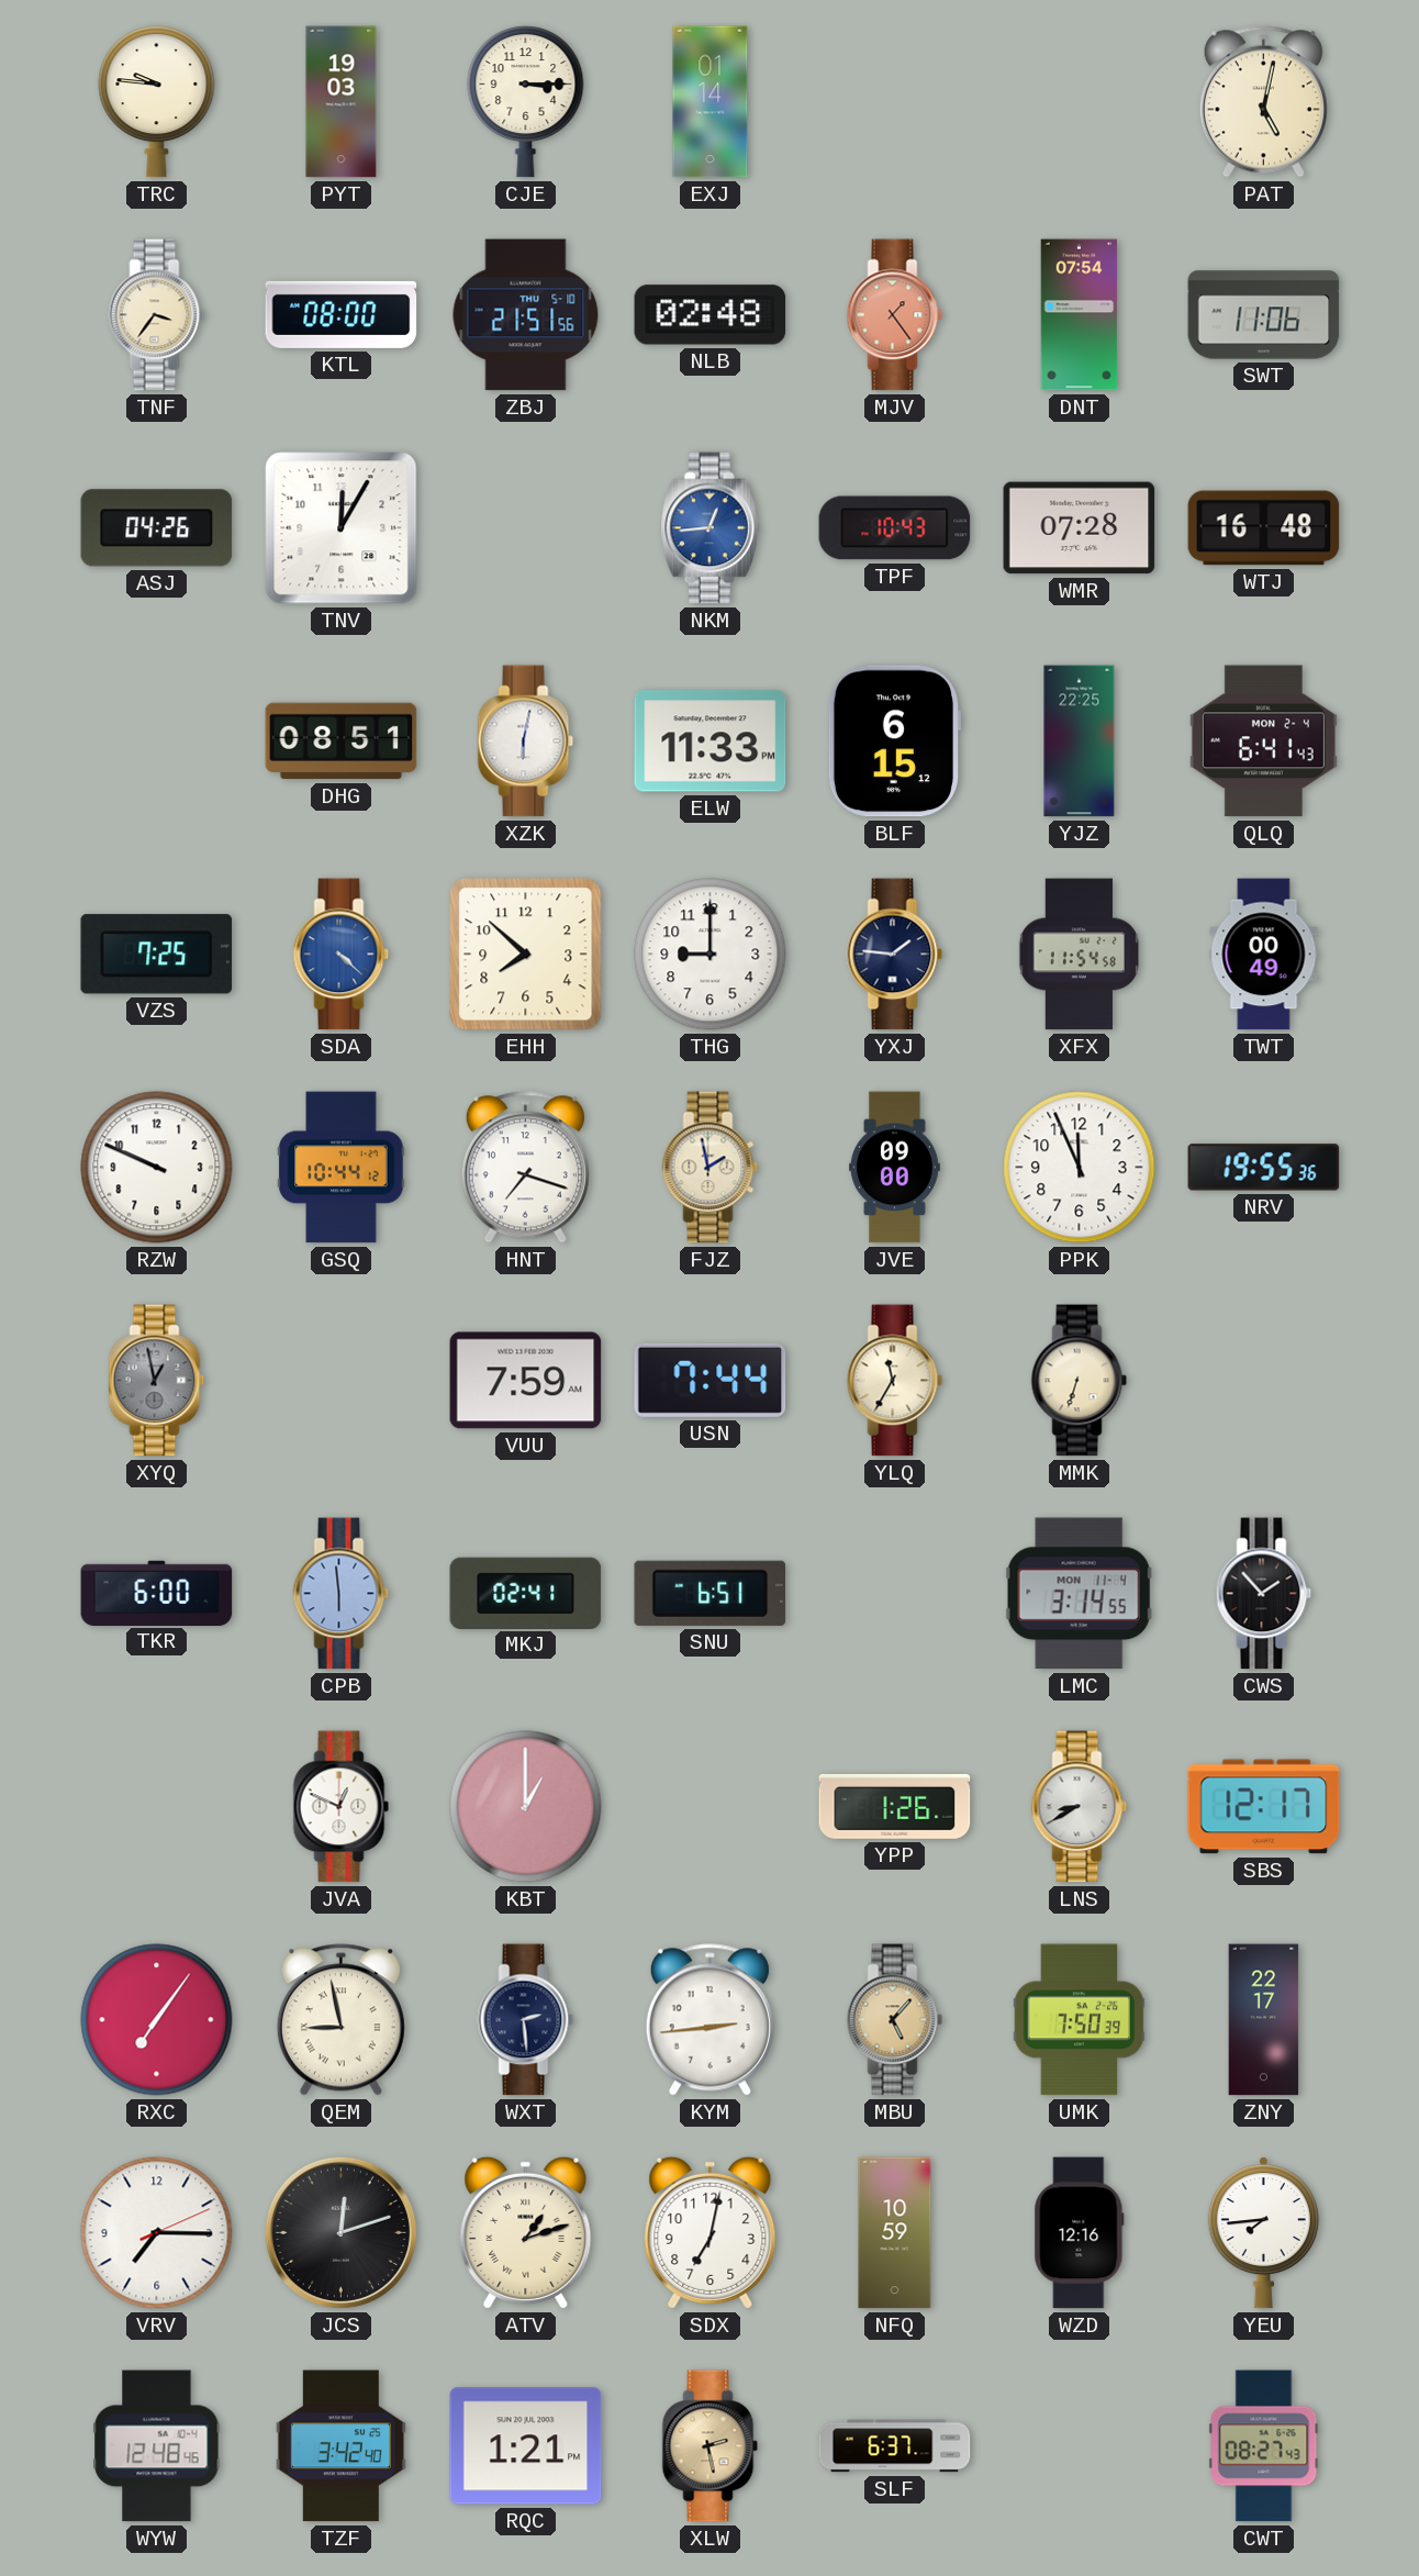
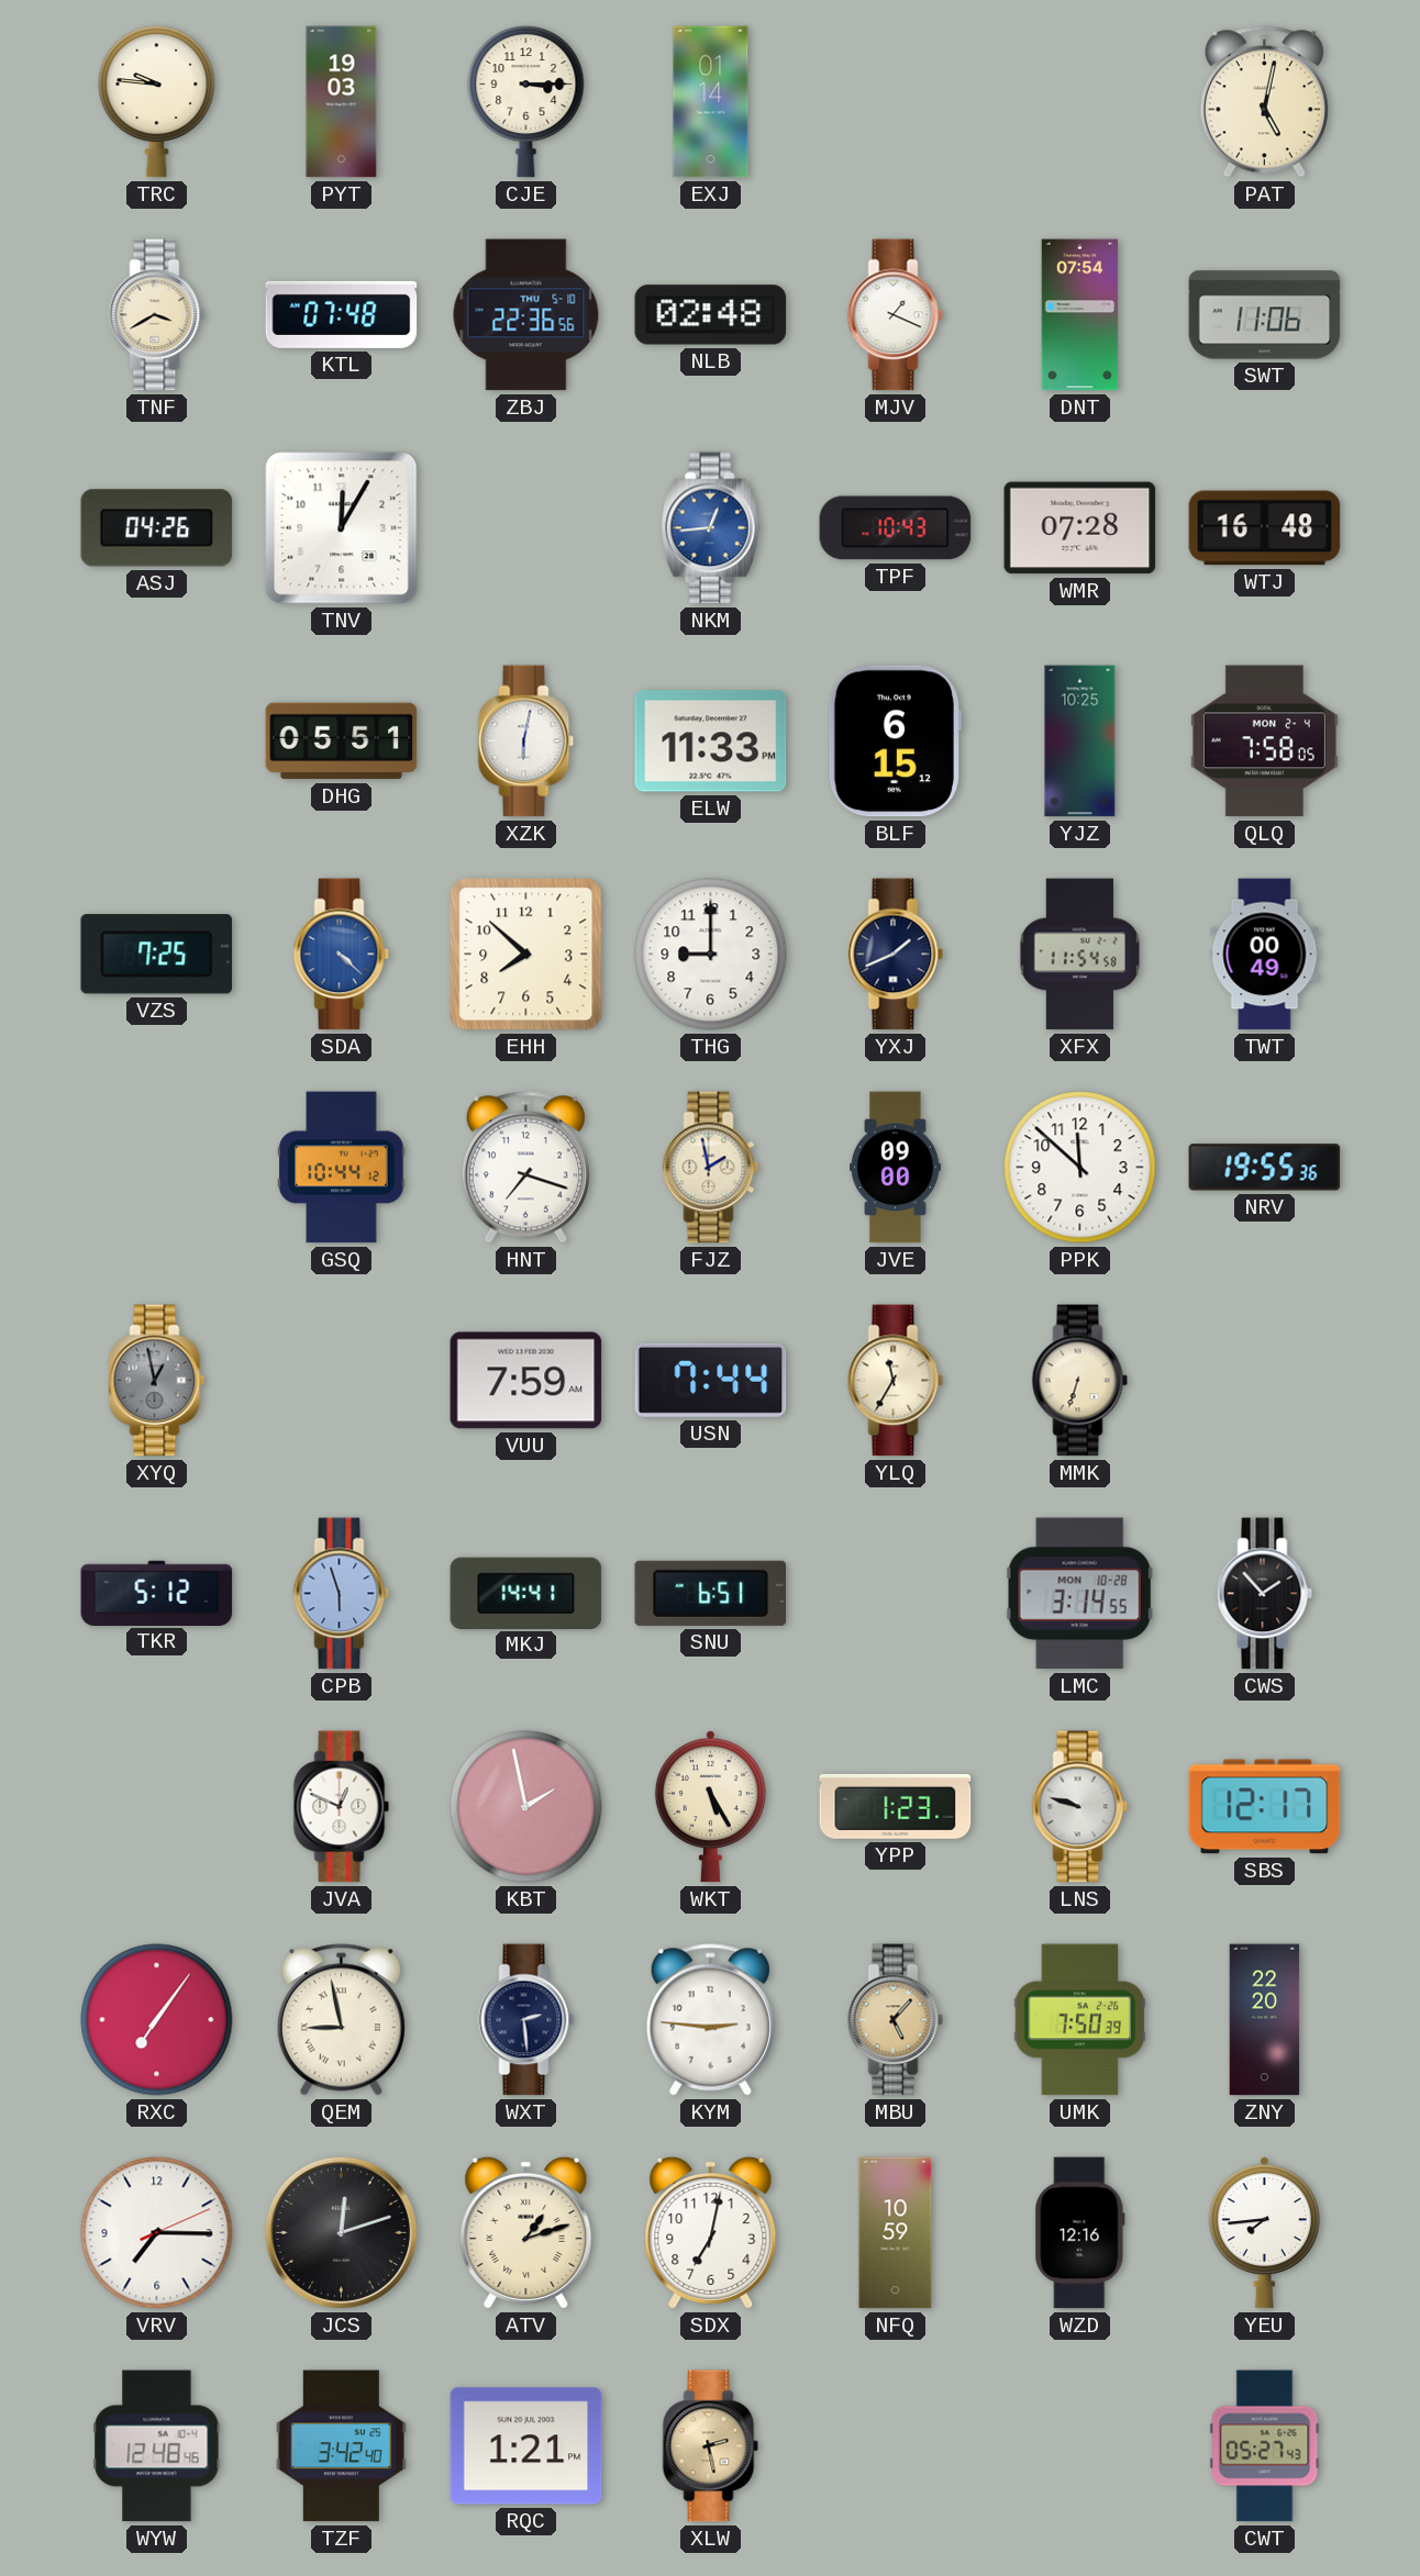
TNF: 3:36 -> 3:40 (157, 315)
KTL: 08:00 -> 07:48 (342, 314)
ZBJ: 21:51 -> 22:36 (526, 315)
MJV: 1:24 -> 1:19 (896, 315)
MJV dial: salmon -> white (896, 315)
DHG: 08:51 -> 05:51 (342, 741)
YJZ: 22:25 -> 10:25 (1080, 741)
QLQ: 6:41 -> 7:58 (1264, 741)
YXJ: 1:46 -> 1:41 (896, 955)
RZW: 9:49 -> none (157, 1168)
PPK: 11:56 -> 11:52 (1080, 1168)
TKR: 6:00 -> 5:12 (157, 1593)
CPB: 5:59 -> 5:57 (342, 1594)
MKJ: 02:41 -> 14:41 (526, 1593)
LMC date: MON 11-4 -> MON 10-28 (1079, 1594)
KBT: 1:00 -> 1:58 (526, 1807)
WKT: none -> 5:25 (710, 1806)
YPP: 1:26 -> 1:23 (896, 1806)
LNS: 8:40 -> 9:48 (1080, 1807)
KYM: 2:44 -> 2:46 (710, 2020)
ZNY: 22:17 -> 22:20 (1265, 2020)
SLF: 6:37 -> none (895, 2446)
CWT: 08:27 -> 05:27 (1265, 2446)
